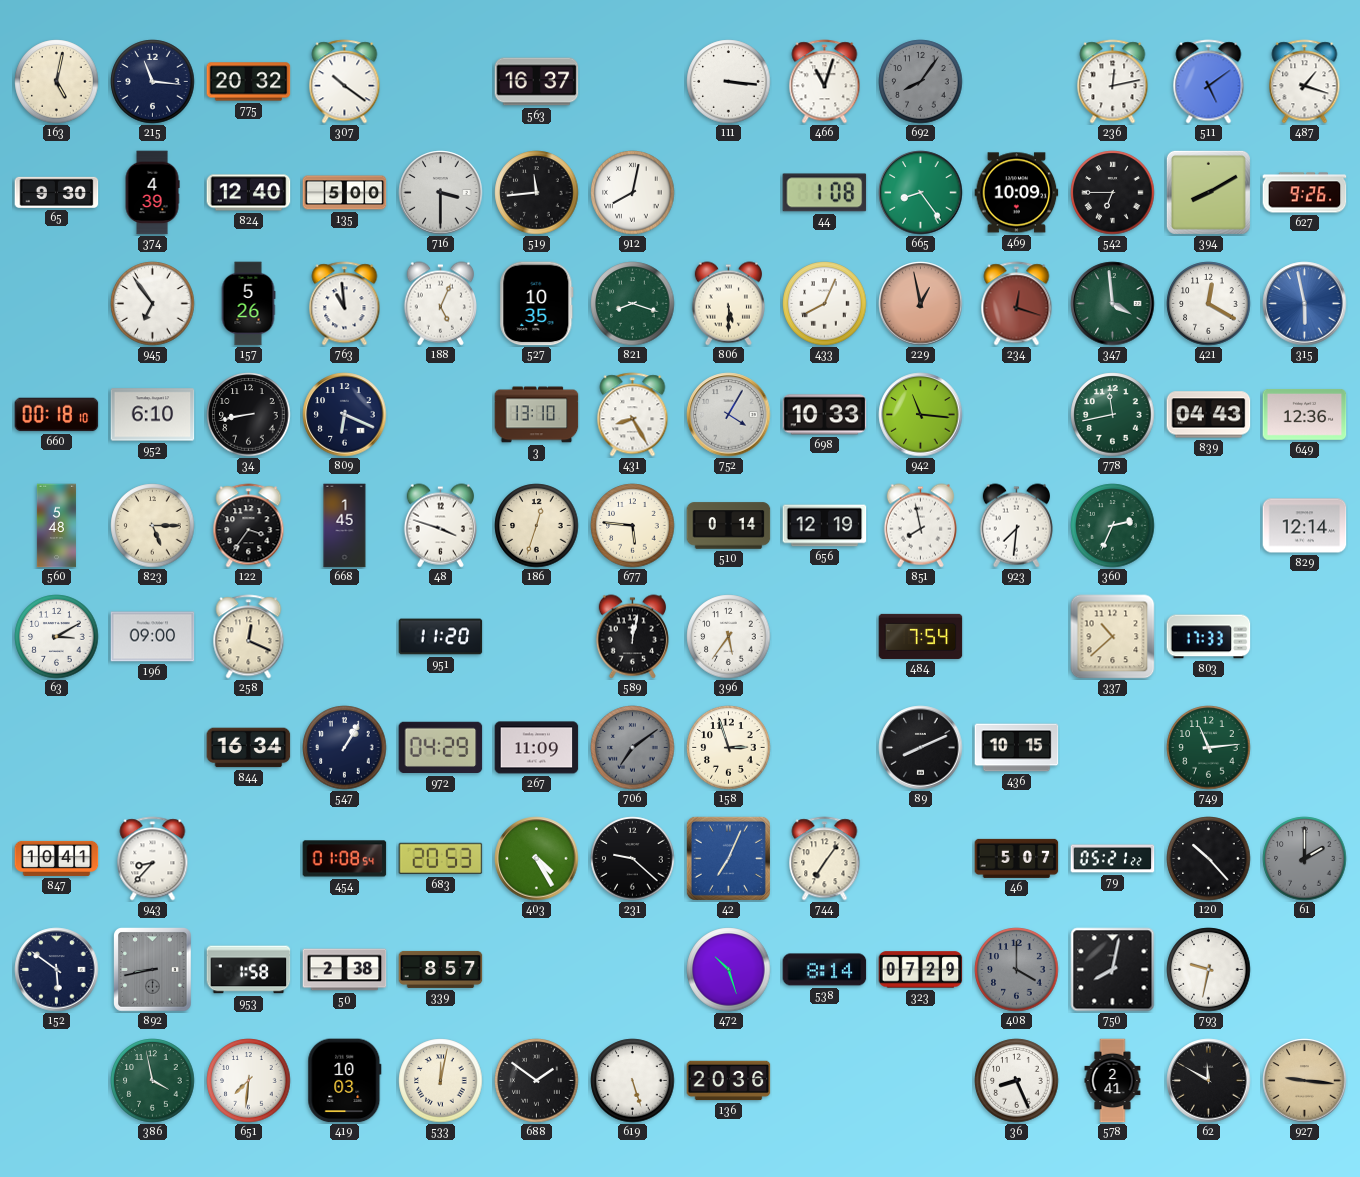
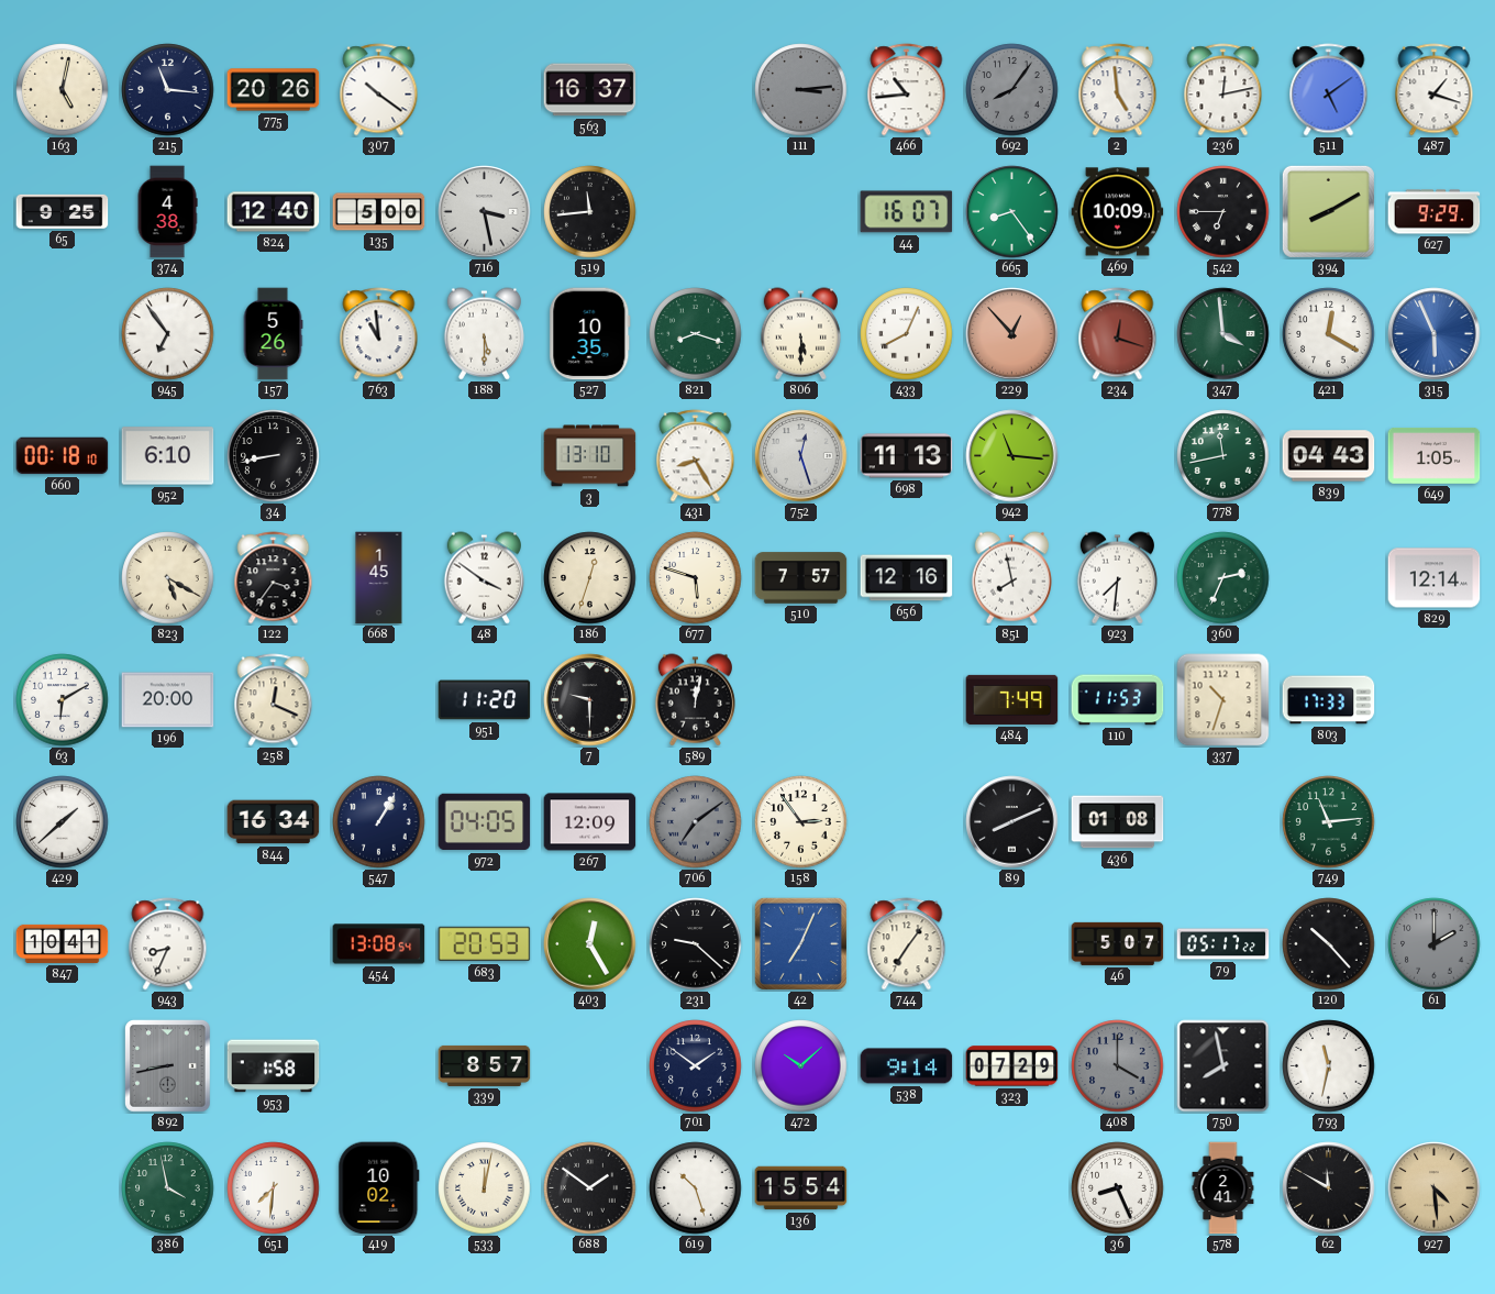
775: 20:32 -> 20:26 (274, 90)
111: 3:16 -> 3:14 (801, 90)
111 dial: white -> grey (801, 90)
466: 11:03 -> 10:44 (907, 90)
2: none -> 4:59 (1118, 90)
65: 9:30 -> 9:25 (63, 211)
374: 4:39 -> 4:38 (167, 212)
716: 3:30 -> 3:28 (485, 212)
912: 8:02 -> none (633, 193)
44: 1:08 -> 16:07 (907, 212)
627: 9:26 -> 9:29 (1435, 212)
188: 5:04 -> 5:30 (484, 334)
229: 12:58 -> 12:53 (1012, 334)
315: 5:58 -> 5:56 (1435, 334)
809: 6:19 -> none (345, 415)
752: 4:05 -> 12:27 (801, 456)
698: 10:33 -> 11:13 (907, 456)
649: 12:36 -> 1:05 (1435, 456)
560: 5:48 -> none (56, 526)
823: 5:15 -> 5:20 (168, 578)
48: 3:48 -> 3:51 (484, 578)
677: 5:46 -> 5:48 (696, 578)
510: 0:14 -> 7:57 (801, 578)
656: 12:19 -> 12:16 (907, 578)
63: 3:10 -> 6:10 (63, 700)
196: 09:00 -> 20:00 (168, 700)
7: none -> 9:30 (590, 700)
396: 5:36 -> none (729, 637)
484: 7:54 -> 7:49 (1012, 699)
110: none -> 11:53 (1118, 700)
337: 10:38 -> 10:33 (1223, 700)
429: none -> 1:38 (63, 822)
972: 04:29 -> 04:05 (485, 822)
267: 11:09 -> 12:09 (590, 822)
158: 2:57 -> 2:54 (801, 822)
436: 10:15 -> 01:08 (1118, 822)
943: 8:37 -> 8:34 (168, 944)
454: 01:08 -> 13:08 (379, 944)
403: 4:25 -> 12:25 (590, 944)
79: 05:21 -> 05:17 (1223, 944)
152: 5:51 -> none (57, 970)
50: 2:38 -> none (345, 970)
701: none -> 1:51 (696, 1066)
472: 10:27 -> 10:08 (801, 1066)
538: 8:14 -> 9:14 (907, 1066)
750: 8:02 -> 7:58 (1223, 1066)
793: 9:32 -> 11:32 (1329, 1066)
419: 10:03 -> 10:02 (379, 1188)
619: 5:27 -> 10:27 (696, 1188)
136: 20:36 -> 15:54 (801, 1188)
927: 9:16 -> 4:29 (1435, 1188)
